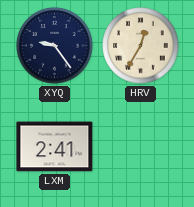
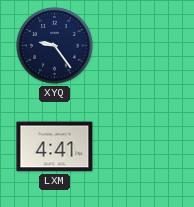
HRV: 12:35 -> none (141, 46)
LXM: 2:41 -> 4:41 (55, 147)
